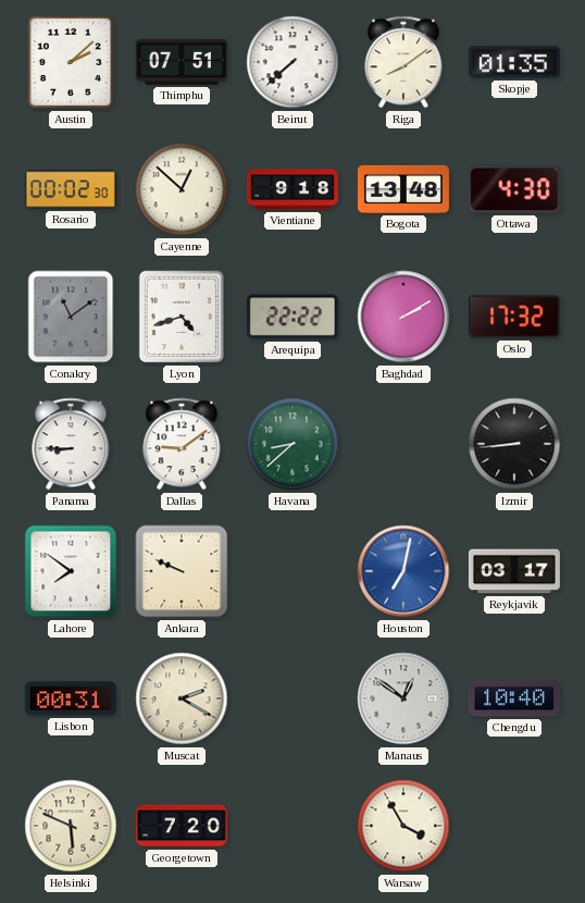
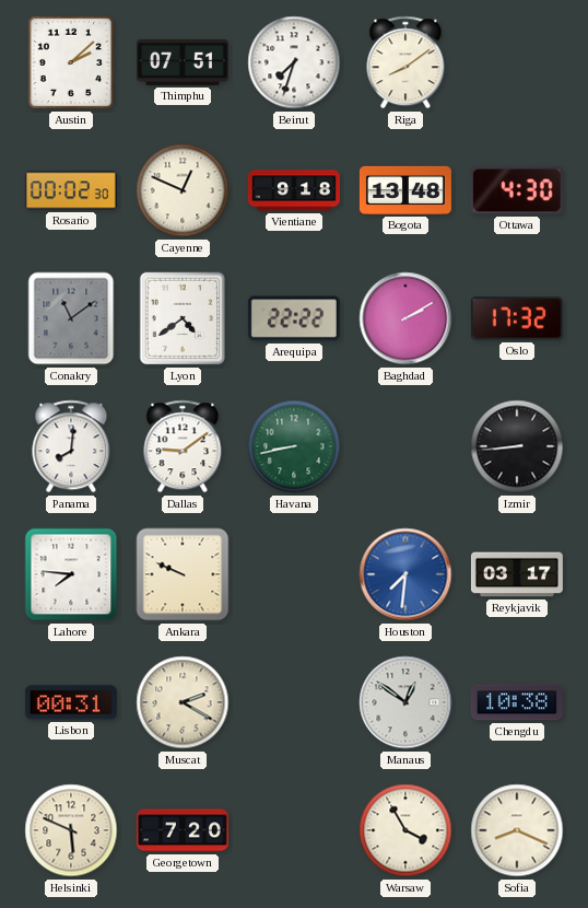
Beirut: 7:38 -> 7:33 (294, 62)
Skopje: 01:35 -> none (514, 62)
Cayenne: 12:52 -> 12:49 (183, 190)
Lyon: 4:42 -> 4:39 (183, 318)
Panama: 8:45 -> 8:01 (71, 446)
Havana: 8:38 -> 8:43 (294, 446)
Lahore: 7:51 -> 7:46 (71, 574)
Houston: 7:02 -> 7:31 (405, 574)
Chengdu: 10:40 -> 10:38 (517, 702)
Sofia: none -> 8:19 (517, 830)
